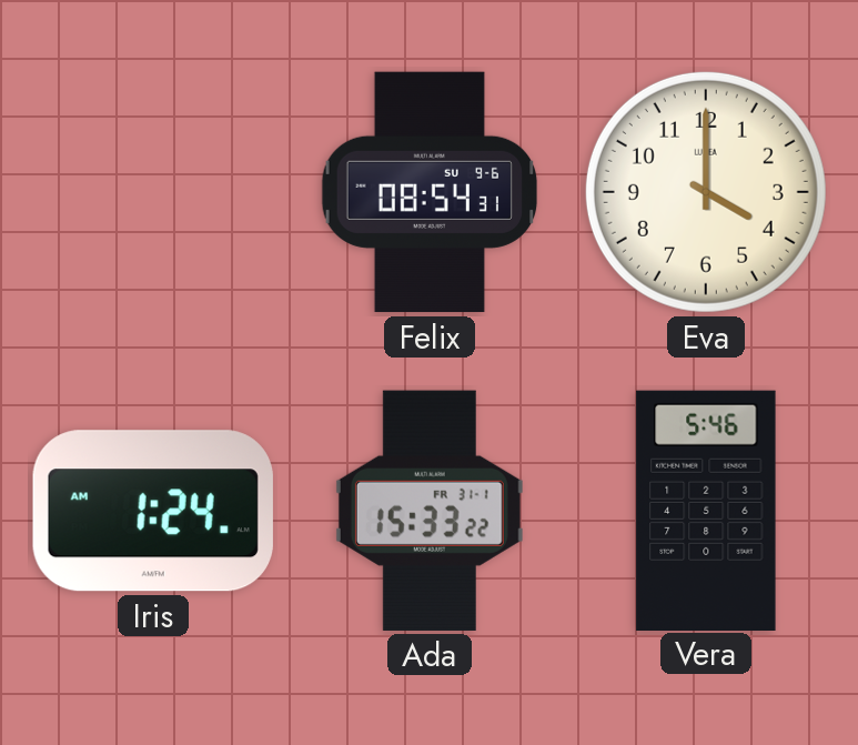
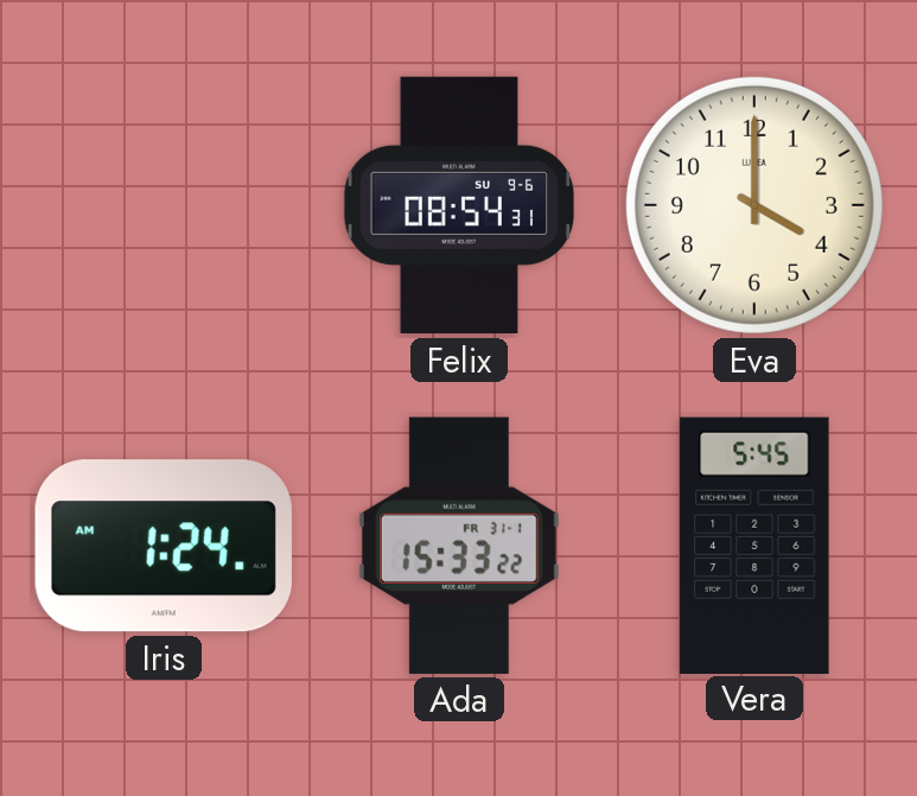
Vera: 5:46 -> 5:45 (754, 545)
